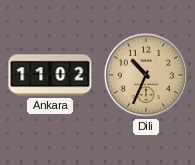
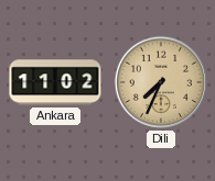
Dili: 10:34 -> 7:34 (161, 82)
